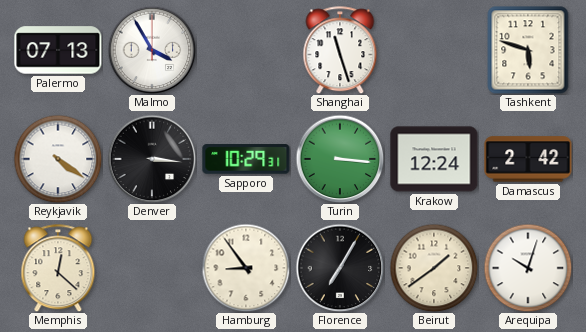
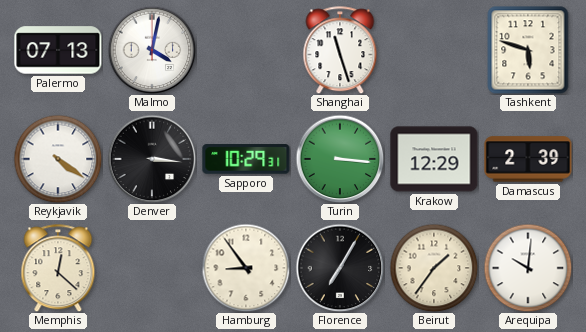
Malmo: 3:55 -> 4:02 (152, 50)
Krakow: 12:24 -> 12:29 (434, 159)
Damascus: 2:42 -> 2:39 (528, 159)
Beirut: 1:39 -> 1:36 (434, 268)
Arequipa: 10:03 -> 10:01 (528, 268)
